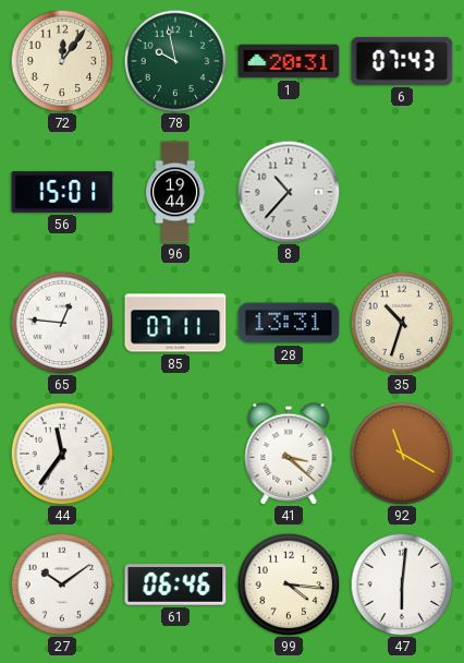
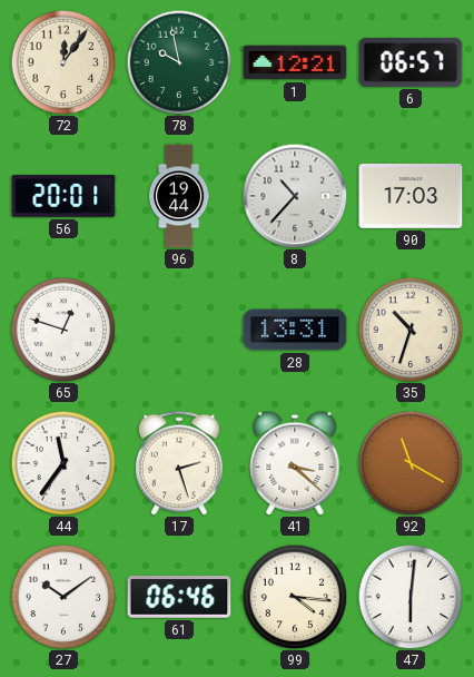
1: 20:31 -> 12:21 (295, 62)
6: 07:43 -> 06:57 (411, 62)
56: 15:01 -> 20:01 (63, 196)
90: none -> 17:03 (411, 196)
65: 12:46 -> 12:48 (63, 330)
85: 07:11 -> none (175, 323)
17: none -> 2:27 (179, 463)
